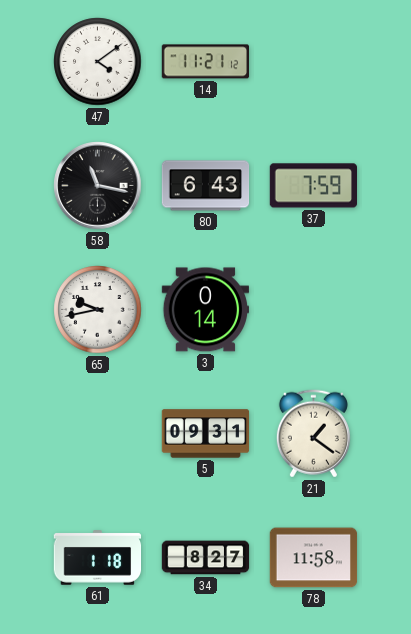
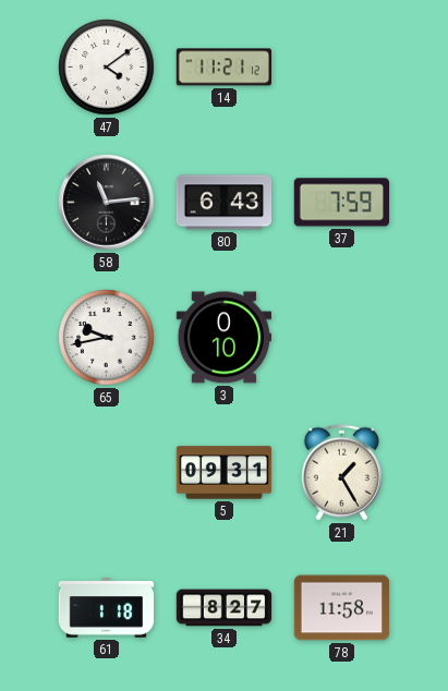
58: 11:17 -> 11:14 (107, 203)
3: 0:14 -> 0:10 (223, 338)
21: 1:21 -> 1:25 (341, 473)
